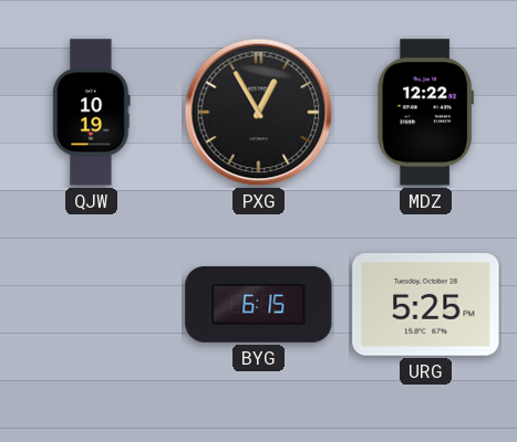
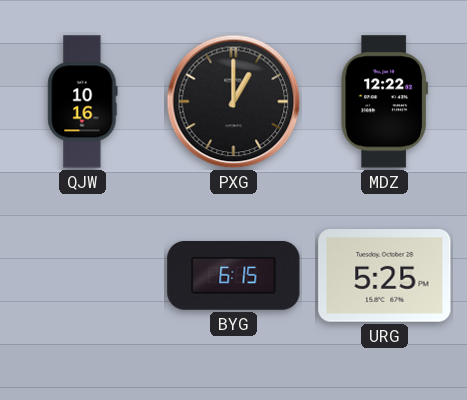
QJW: 10:19 -> 10:16 (83, 102)
PXG: 12:55 -> 1:00 (234, 102)
